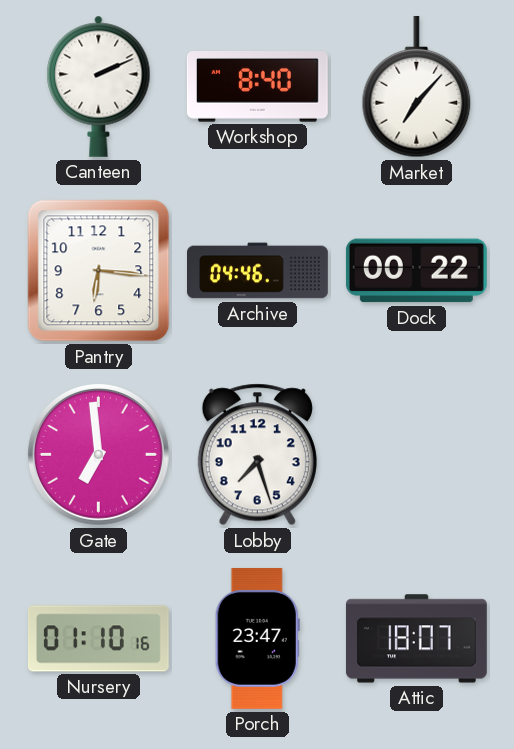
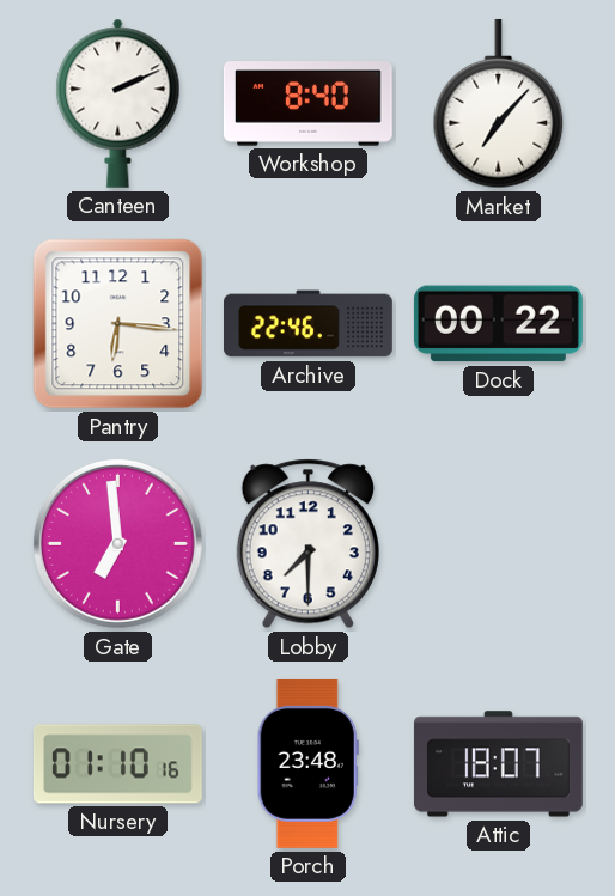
Archive: 04:46 -> 22:46 (309, 324)
Lobby: 7:27 -> 7:30 (307, 544)
Porch: 23:47 -> 23:48 (307, 763)
